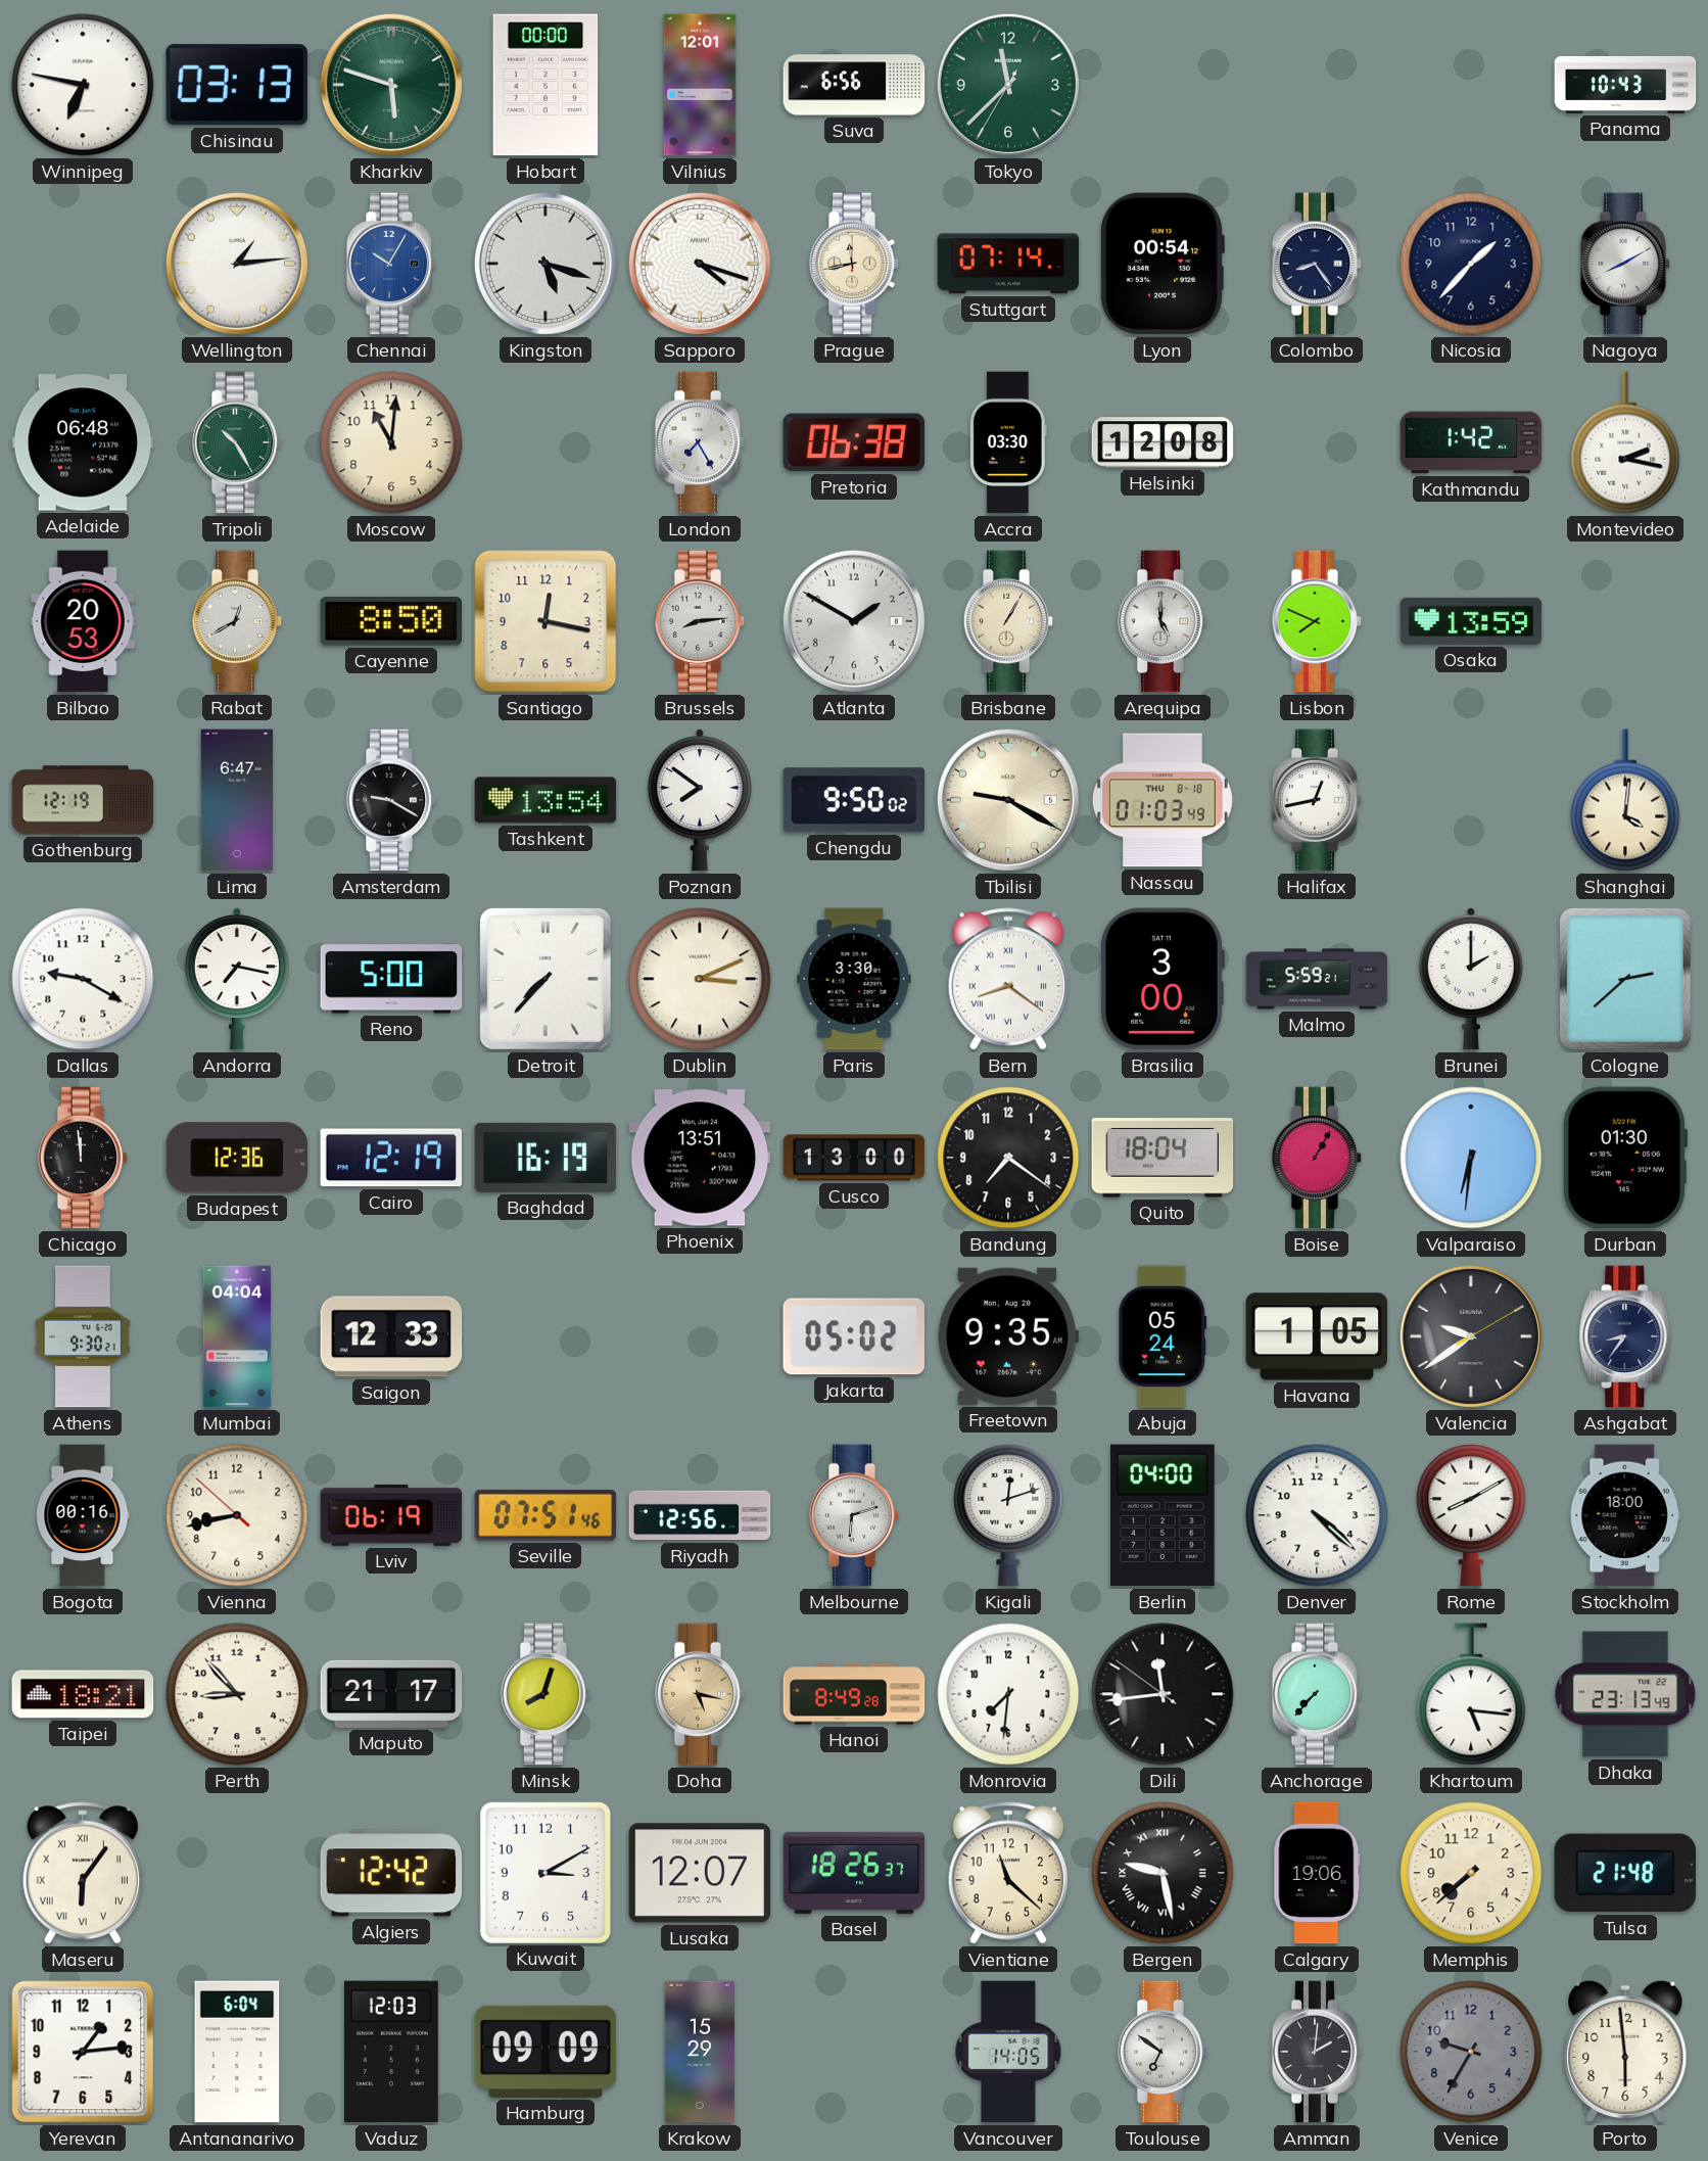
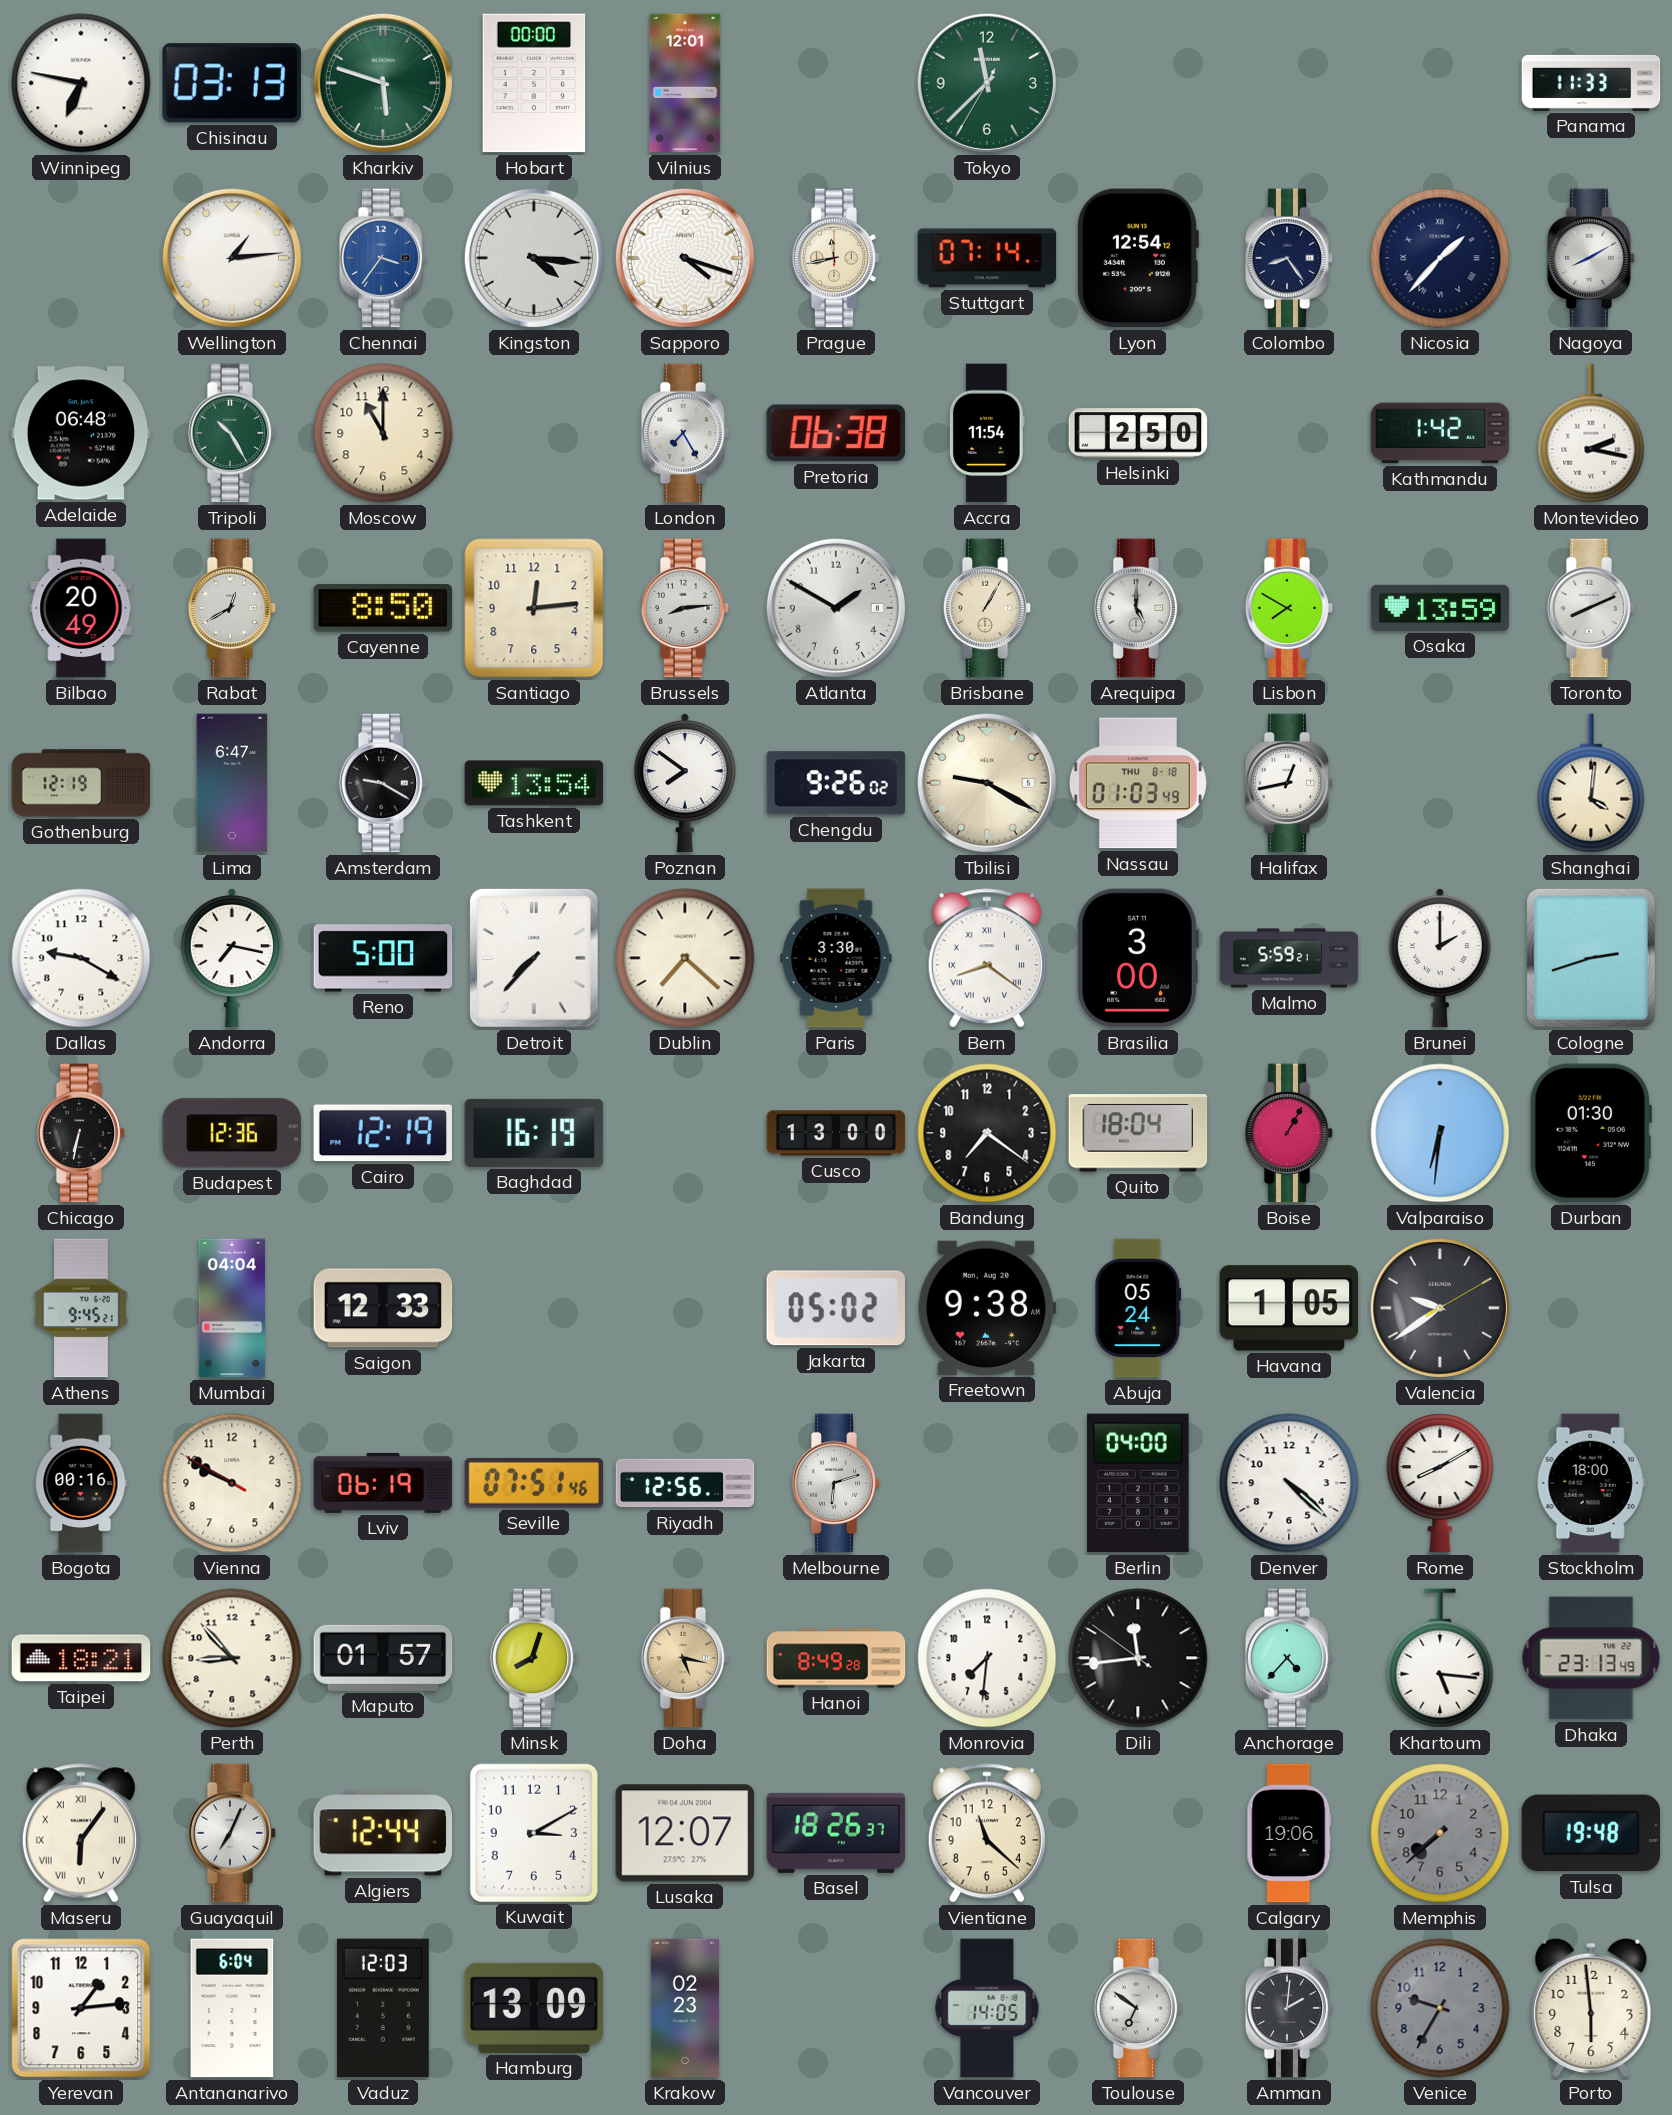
Suva: 6:56 -> none (854, 85)
Panama: 10:43 -> 11:33 (1591, 83)
Chennai: 10:05 -> 3:36 (383, 258)
Kingston: 5:18 -> 4:16 (534, 258)
Lyon: 00:54 -> 12:54 (1138, 258)
Nicosia numerals: Arabic -> Roman (1440, 258)
Moscow: 11:01 -> 11:00 (383, 433)
Accra: 03:30 -> 11:54 (987, 433)
Helsinki: 12:08 -> 2:50 (1138, 433)
Bilbao: 20:53 -> 20:49 (81, 608)
Santiago: 12:17 -> 12:14 (534, 608)
Lisbon: 7:49 -> 7:50 (1289, 608)
Toronto: none -> 8:11 (1591, 608)
Chengdu: 9:50 -> 9:26 (836, 783)
Dublin: 3:11 -> 7:22 (685, 958)
Cologne: 2:38 -> 2:42 (1591, 958)
Chicago: 11:59 -> 6:32 (81, 1133)
Phoenix: 13:51 -> none (700, 1158)
Athens: 9:30 -> 9:45 (81, 1308)
Freetown: 9:35 -> 9:38 (987, 1308)
Ashgabat: 8:36 -> none (1625, 1336)
Vienna: 8:42 -> 9:49 (232, 1483)
Kigali: 12:12 -> none (1008, 1515)
Maputo: 21:17 -> 01:57 (383, 1658)
Anchorage: 7:37 -> 4:37 (1289, 1658)
Guayaquil: none -> 7:04 (232, 1833)
Algiers: 12:42 -> 12:44 (383, 1833)
Bergen: 9:28 -> none (1163, 1873)
Memphis dial: cream -> grey (1440, 1833)
Tulsa: 21:48 -> 19:48 (1591, 1833)
Hamburg: 09:09 -> 13:09 (534, 2008)
Krakow: 15:29 -> 02:23 (684, 2008)
